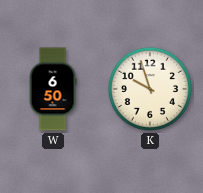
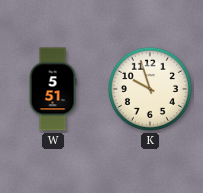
W: 6:50 -> 5:51 (53, 89)
